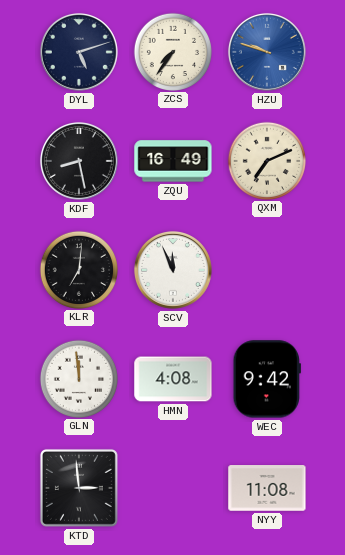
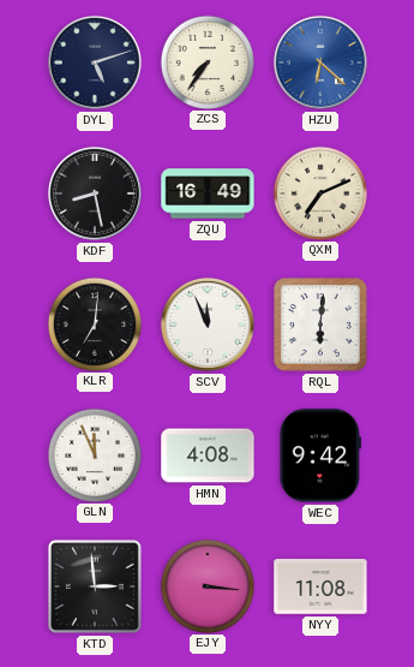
HZU: 9:48 -> 6:22 (320, 62)
RQL: none -> 6:01 (320, 324)
GLN: 11:59 -> 11:56 (94, 454)
EJY: none -> 3:16 (206, 585)
